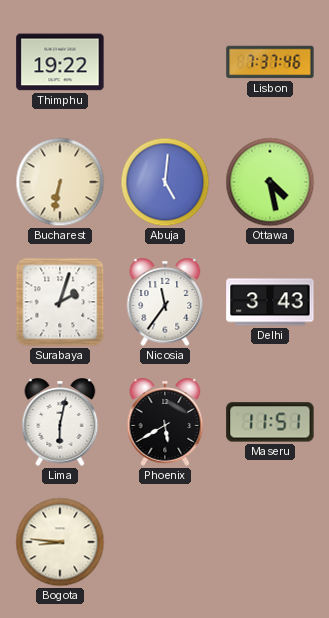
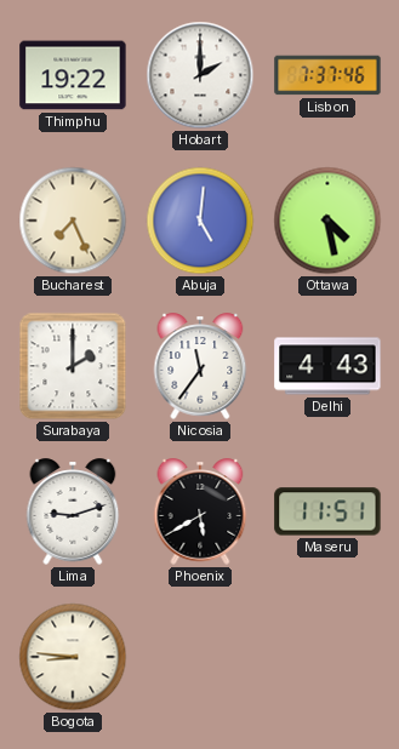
Hobart: none -> 2:00 (200, 75)
Bucharest: 6:32 -> 7:26 (73, 221)
Surabaya: 2:03 -> 2:00 (73, 366)
Delhi: 3:43 -> 4:43 (327, 366)
Lima: 6:02 -> 9:12 (73, 511)
